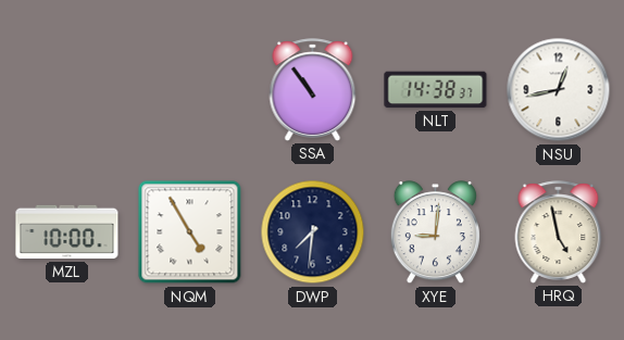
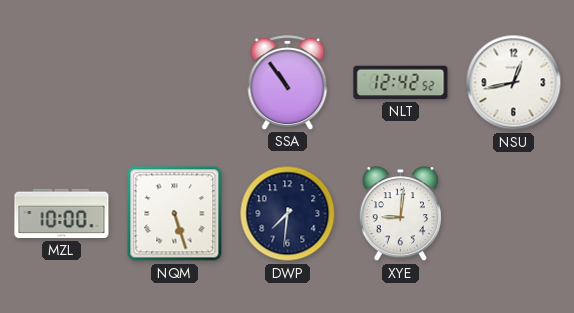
NLT: 14:38 -> 12:42 (401, 83)
NQM: 4:55 -> 5:27 (175, 214)
HRQ: 4:58 -> none (559, 232)
